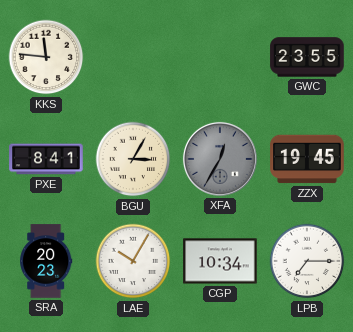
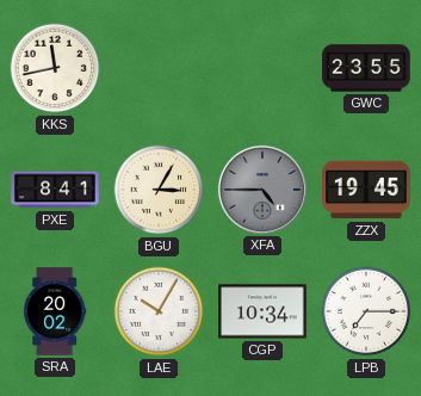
KKS: 11:46 -> 11:43 (55, 68)
XFA: 12:35 -> 4:45 (262, 190)
SRA: 20:23 -> 20:02 (55, 311)
